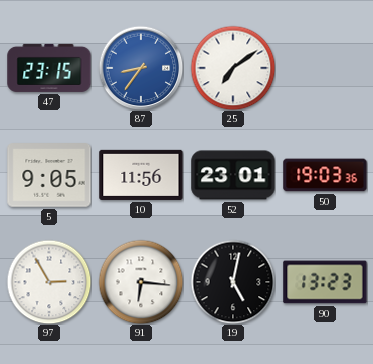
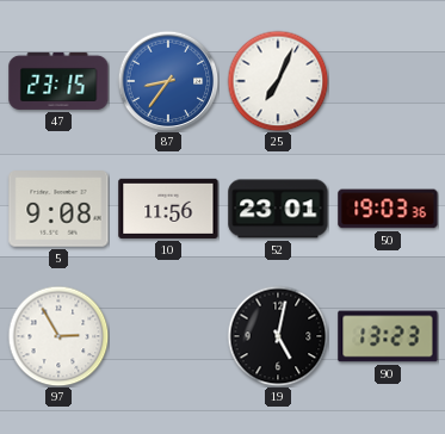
25: 7:09 -> 7:04 (278, 81)
5: 9:05 -> 9:08 (58, 209)
91: 6:16 -> none (141, 282)
